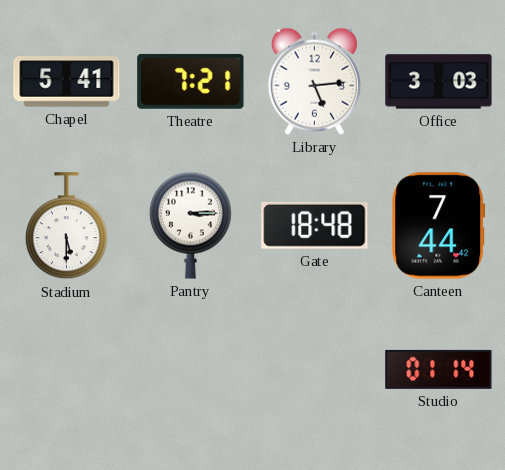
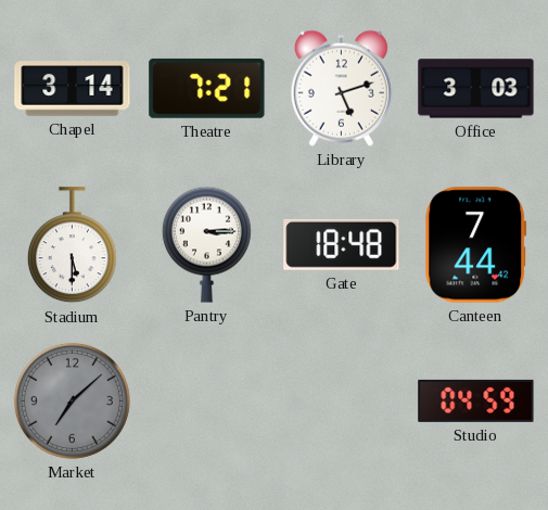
Chapel: 5:41 -> 3:14 (73, 89)
Library: 5:14 -> 5:12 (341, 88)
Market: none -> 7:08 (72, 400)
Studio: 01:14 -> 04:59 (476, 400)
